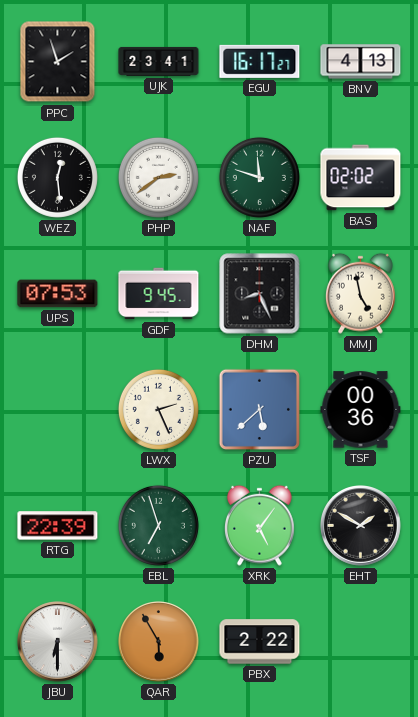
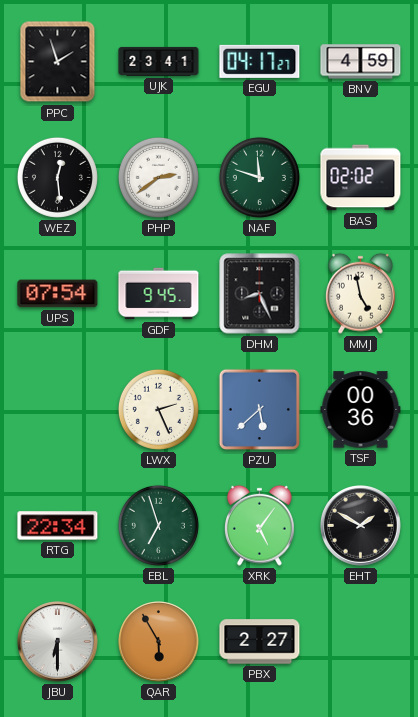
EGU: 16:17 -> 04:17 (260, 61)
BNV: 4:13 -> 4:59 (361, 62)
UPS: 07:53 -> 07:54 (58, 294)
RTG: 22:39 -> 22:34 (58, 526)
PBX: 2:22 -> 2:27 (260, 642)
